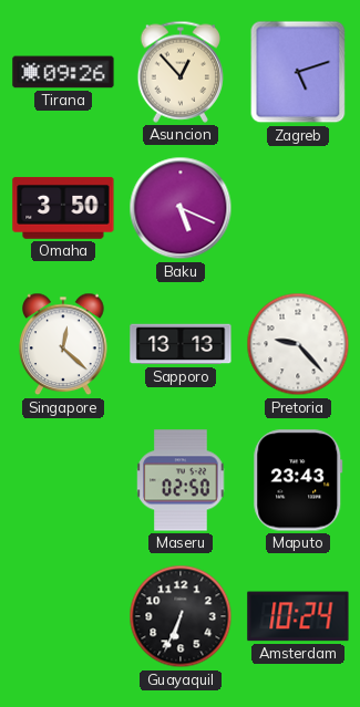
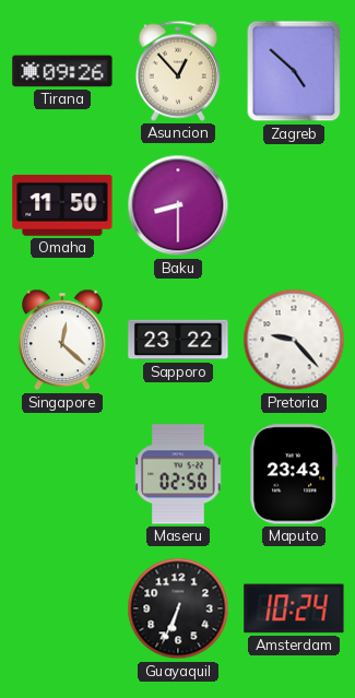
Zagreb: 5:12 -> 4:52 (294, 71)
Omaha: 3:50 -> 11:50 (62, 205)
Baku: 5:19 -> 8:30 (178, 205)
Sapporo: 13:13 -> 23:22 (178, 340)
